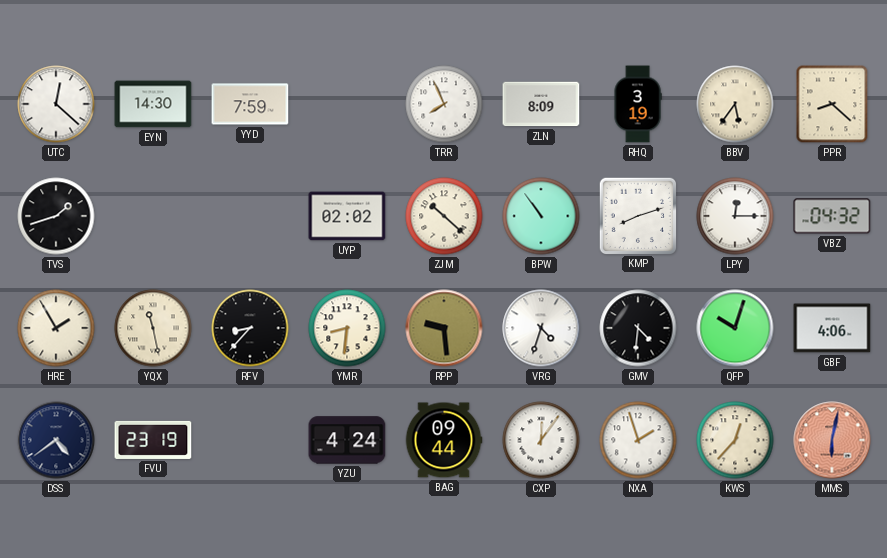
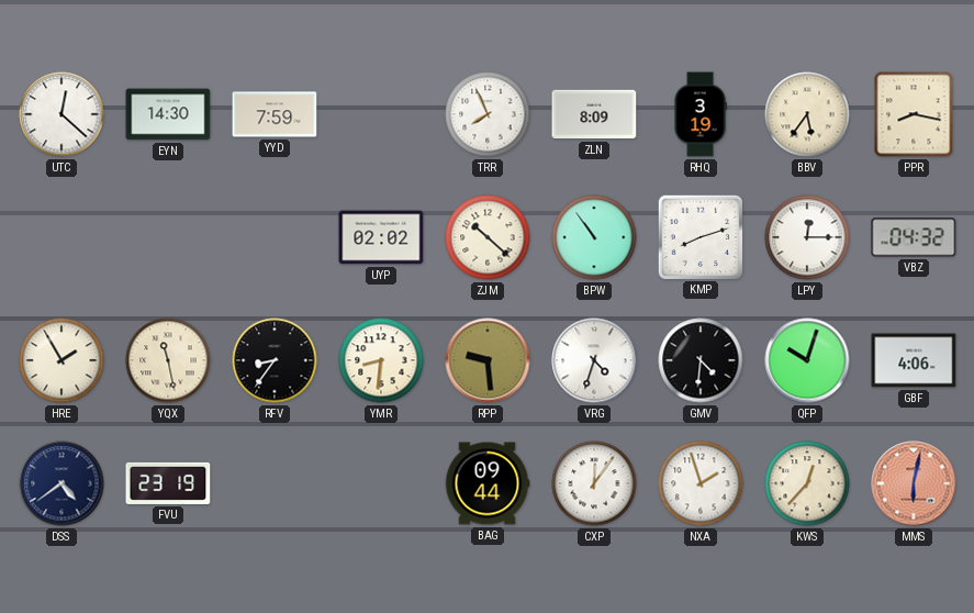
PPR: 8:22 -> 8:17 (914, 114)
TVS: 1:42 -> none (56, 216)
RFV: 8:37 -> 8:36 (275, 360)
YZU: 4:24 -> none (347, 440)
